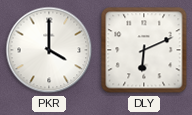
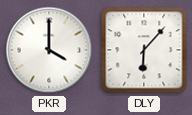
DLY: 6:11 -> 6:07 (144, 50)
